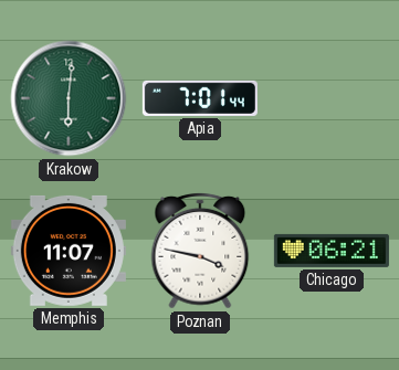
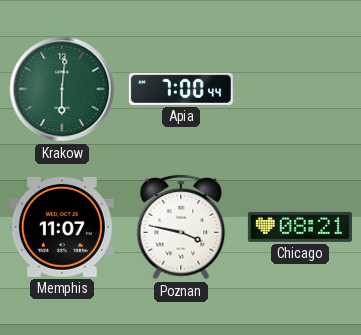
Apia: 7:01 -> 7:00 (181, 89)
Chicago: 06:21 -> 08:21 (300, 227)
